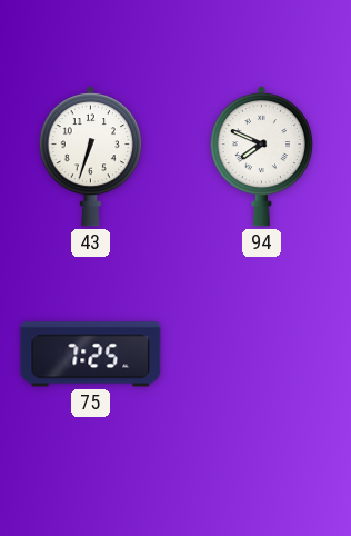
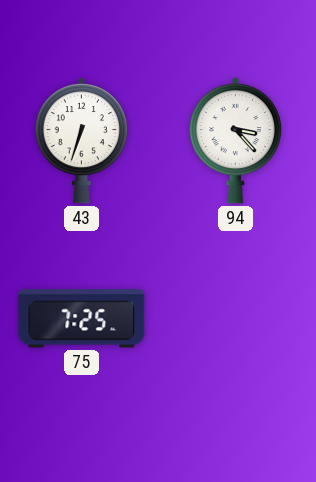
94: 7:49 -> 3:23 (235, 141)
